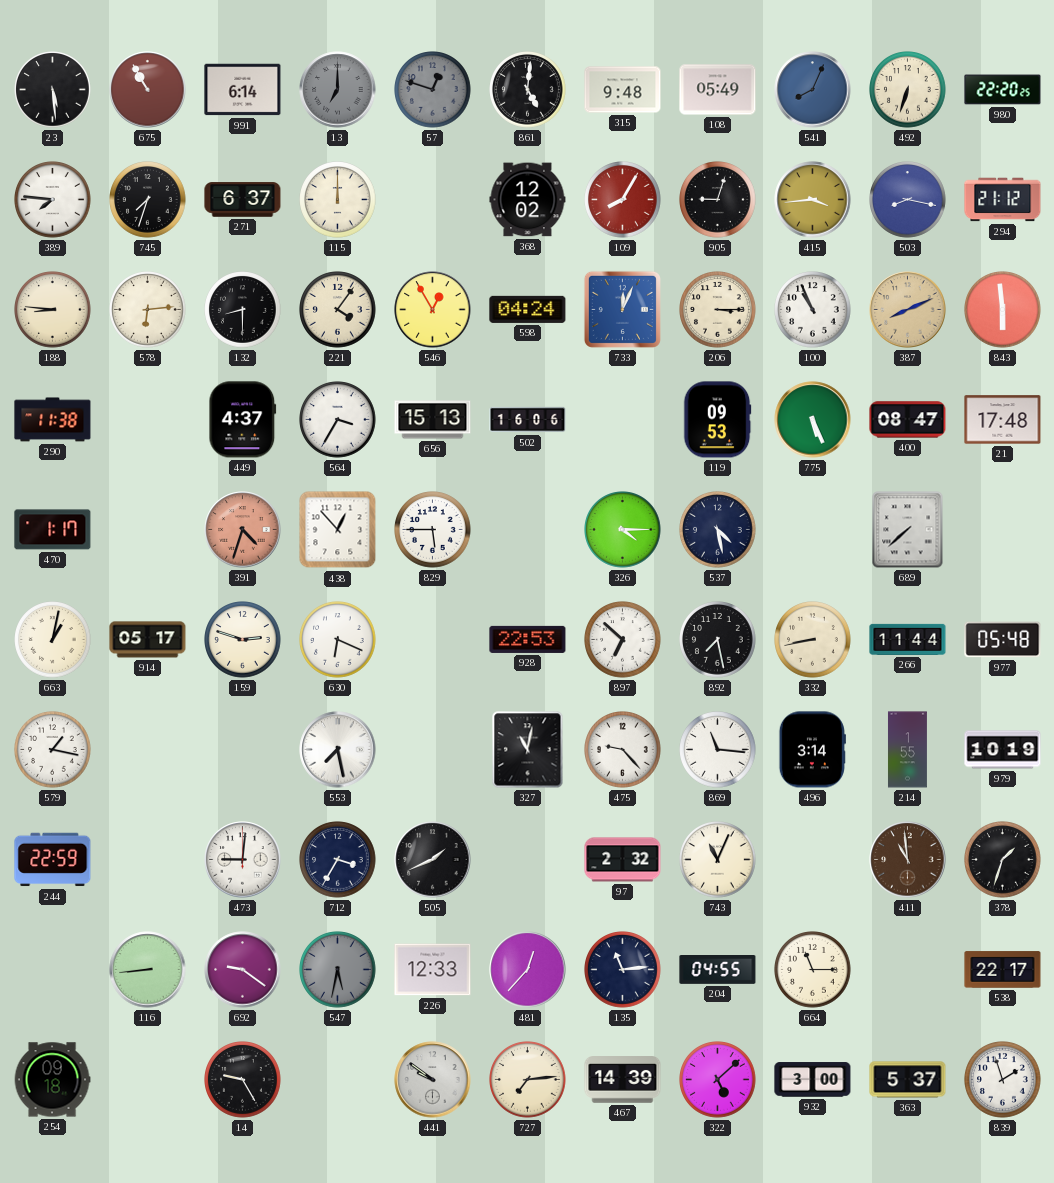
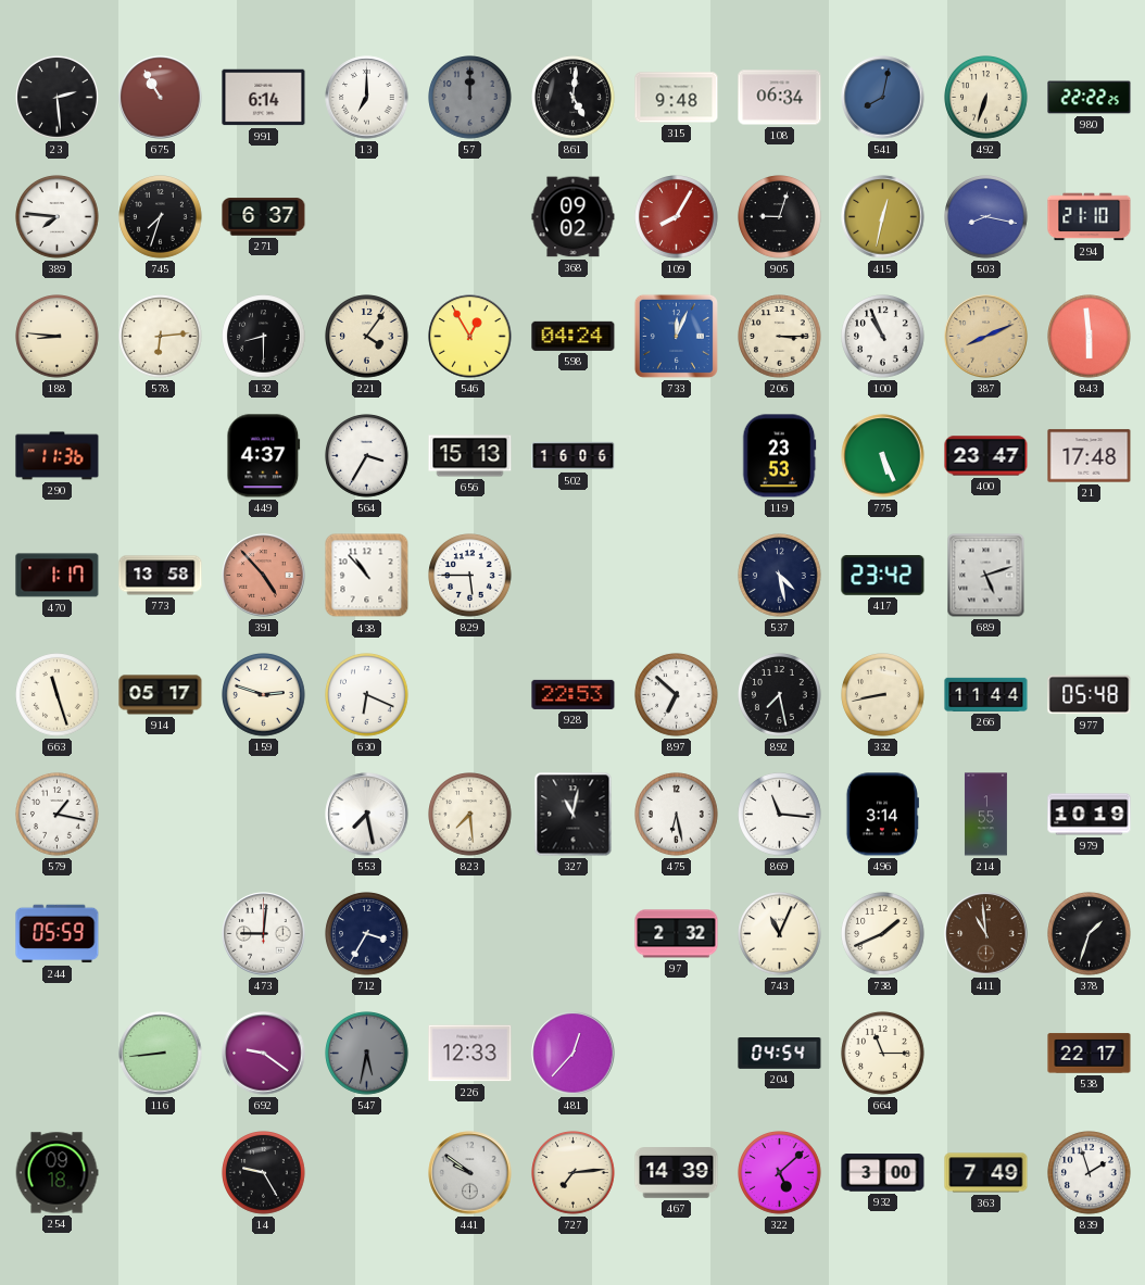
23: 5:29 -> 2:29 (58, 98)
13 dial: grey -> white (367, 98)
57: 12:48 -> 12:00 (470, 98)
108: 05:49 -> 06:34 (780, 98)
541: 8:04 -> 8:02 (883, 98)
980: 22:20 -> 22:22 (1090, 98)
115: 12:00 -> none (338, 200)
368: 12:02 -> 09:02 (574, 217)
415: 3:44 -> 12:32 (883, 217)
294: 21:12 -> 21:10 (1090, 217)
290: 11:38 -> 11:36 (58, 456)
119: 09:53 -> 23:53 (779, 456)
400: 08:47 -> 23:47 (986, 456)
773: none -> 13:58 (161, 576)
391: 4:33 -> 4:53 (264, 576)
438: 12:53 -> 10:53 (367, 576)
326: 4:15 -> none (623, 530)
417: none -> 23:42 (883, 576)
689: 7:38 -> 5:12 (986, 576)
663: 1:02 -> 11:27 (58, 695)
823: none -> 7:29 (470, 815)
475: 9:23 -> 6:28 (677, 815)
244: 22:59 -> 05:59 (58, 934)
505: 1:41 -> none (433, 860)
738: none -> 1:41 (883, 934)
135: 11:14 -> none (623, 970)
204: 04:55 -> 04:54 (780, 1054)
363: 5:37 -> 7:49 (986, 1173)
